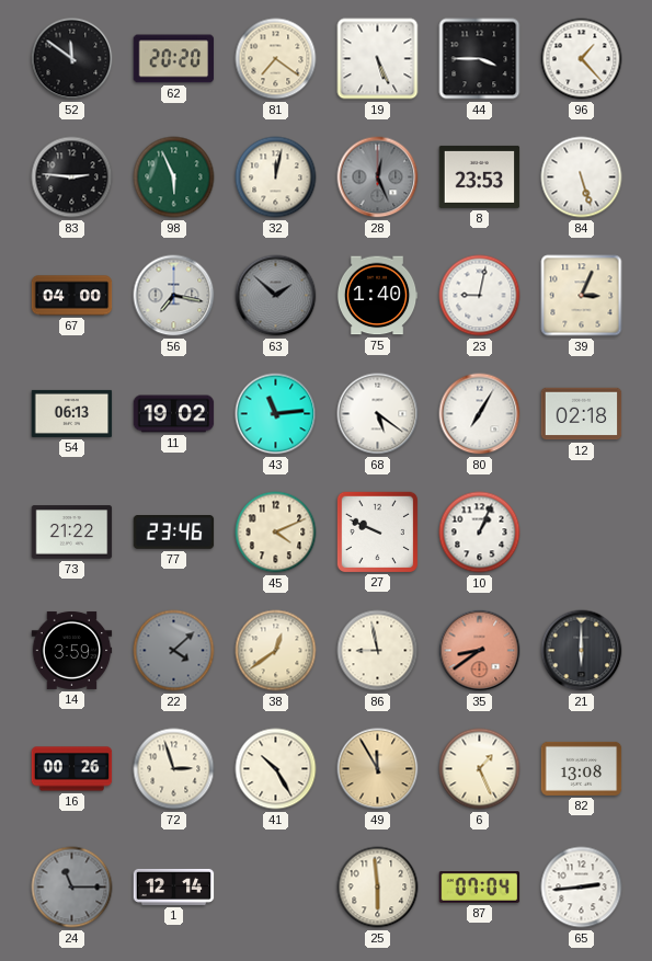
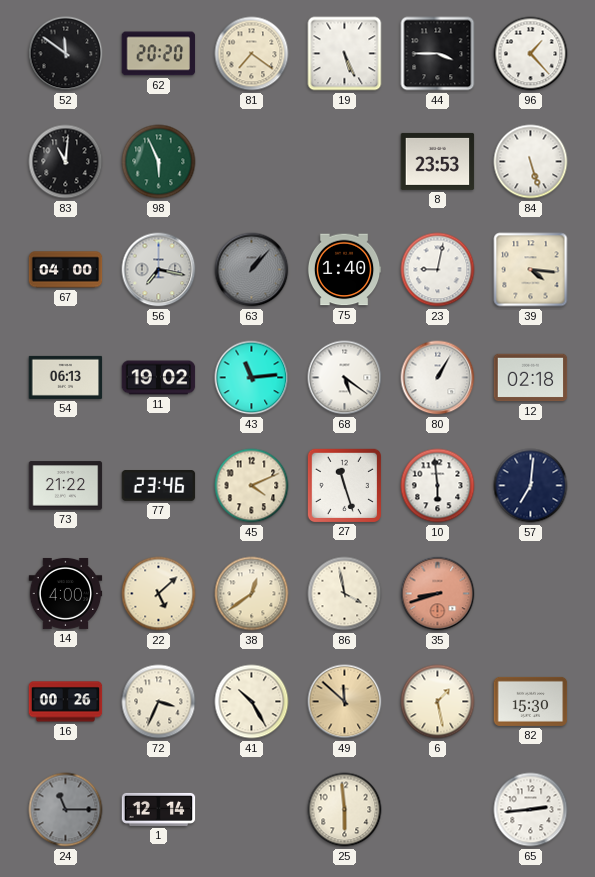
83: 2:46 -> 11:01 (66, 162)
32: 12:02 -> none (276, 178)
28: 12:26 -> none (378, 178)
63: 1:52 -> 1:07 (252, 270)
39: 3:04 -> 4:16 (531, 270)
80: 7:05 -> 1:05 (438, 378)
27: 9:49 -> 11:27 (344, 485)
10: 1:04 -> 5:59 (438, 486)
57: none -> 7:01 (531, 486)
14: 3:59 -> 4:00 (66, 593)
22: 4:08 -> 5:08 (159, 594)
22 dial: grey -> cream (159, 594)
86: 8:58 -> 3:58 (345, 594)
35: 8:39 -> 8:42 (438, 594)
21: 6:00 -> none (582, 651)
72: 2:57 -> 3:34 (159, 702)
49: 11:55 -> 11:52 (345, 702)
6: 1:26 -> 1:28 (438, 702)
82: 13:08 -> 15:30 (531, 701)
87: 07:04 -> none (480, 888)
